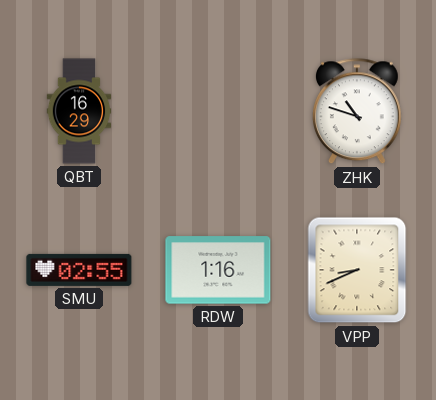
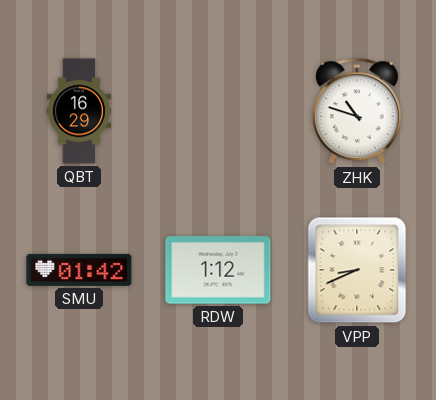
SMU: 02:55 -> 01:42 (79, 270)
RDW: 1:16 -> 1:12 (218, 270)
